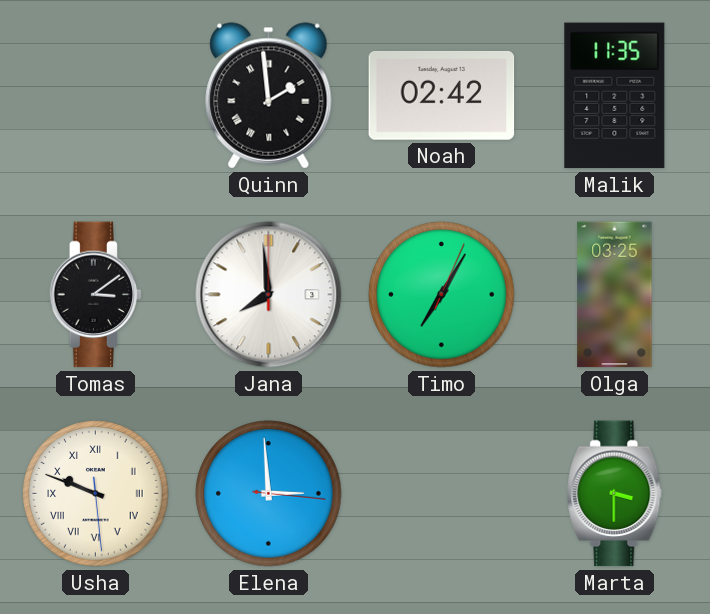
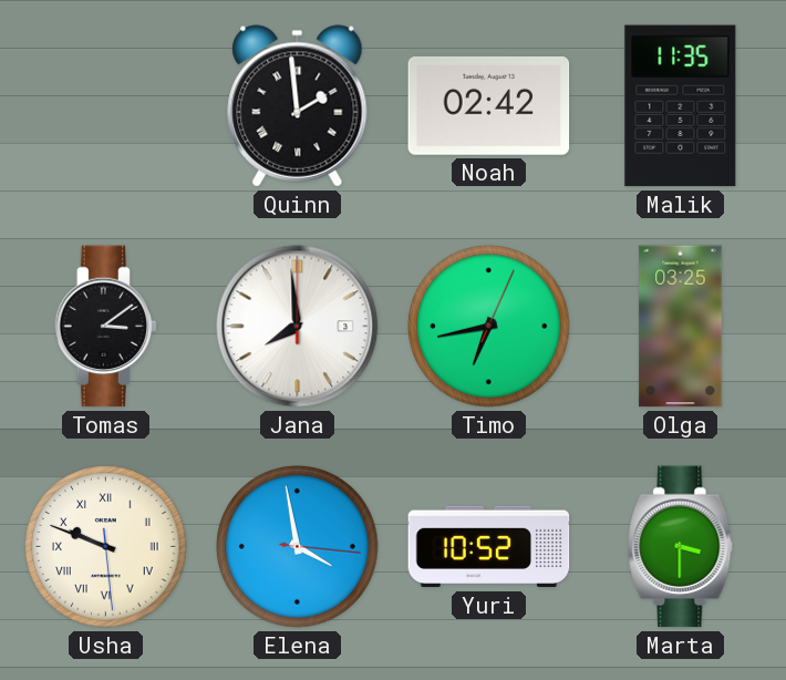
Timo: 7:05 -> 6:43 (489, 327)
Elena: 2:59 -> 3:58 (298, 547)
Yuri: none -> 10:52 (489, 547)
